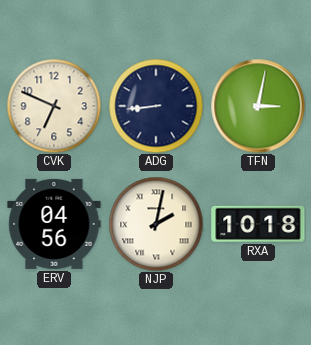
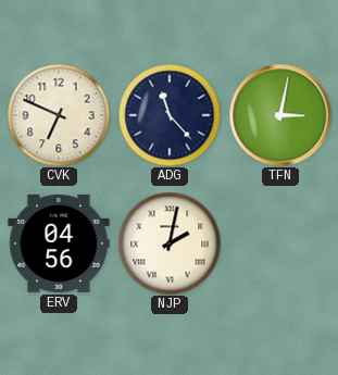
ADG: 8:44 -> 11:23 (170, 115)
RXA: 10:18 -> none (258, 224)
